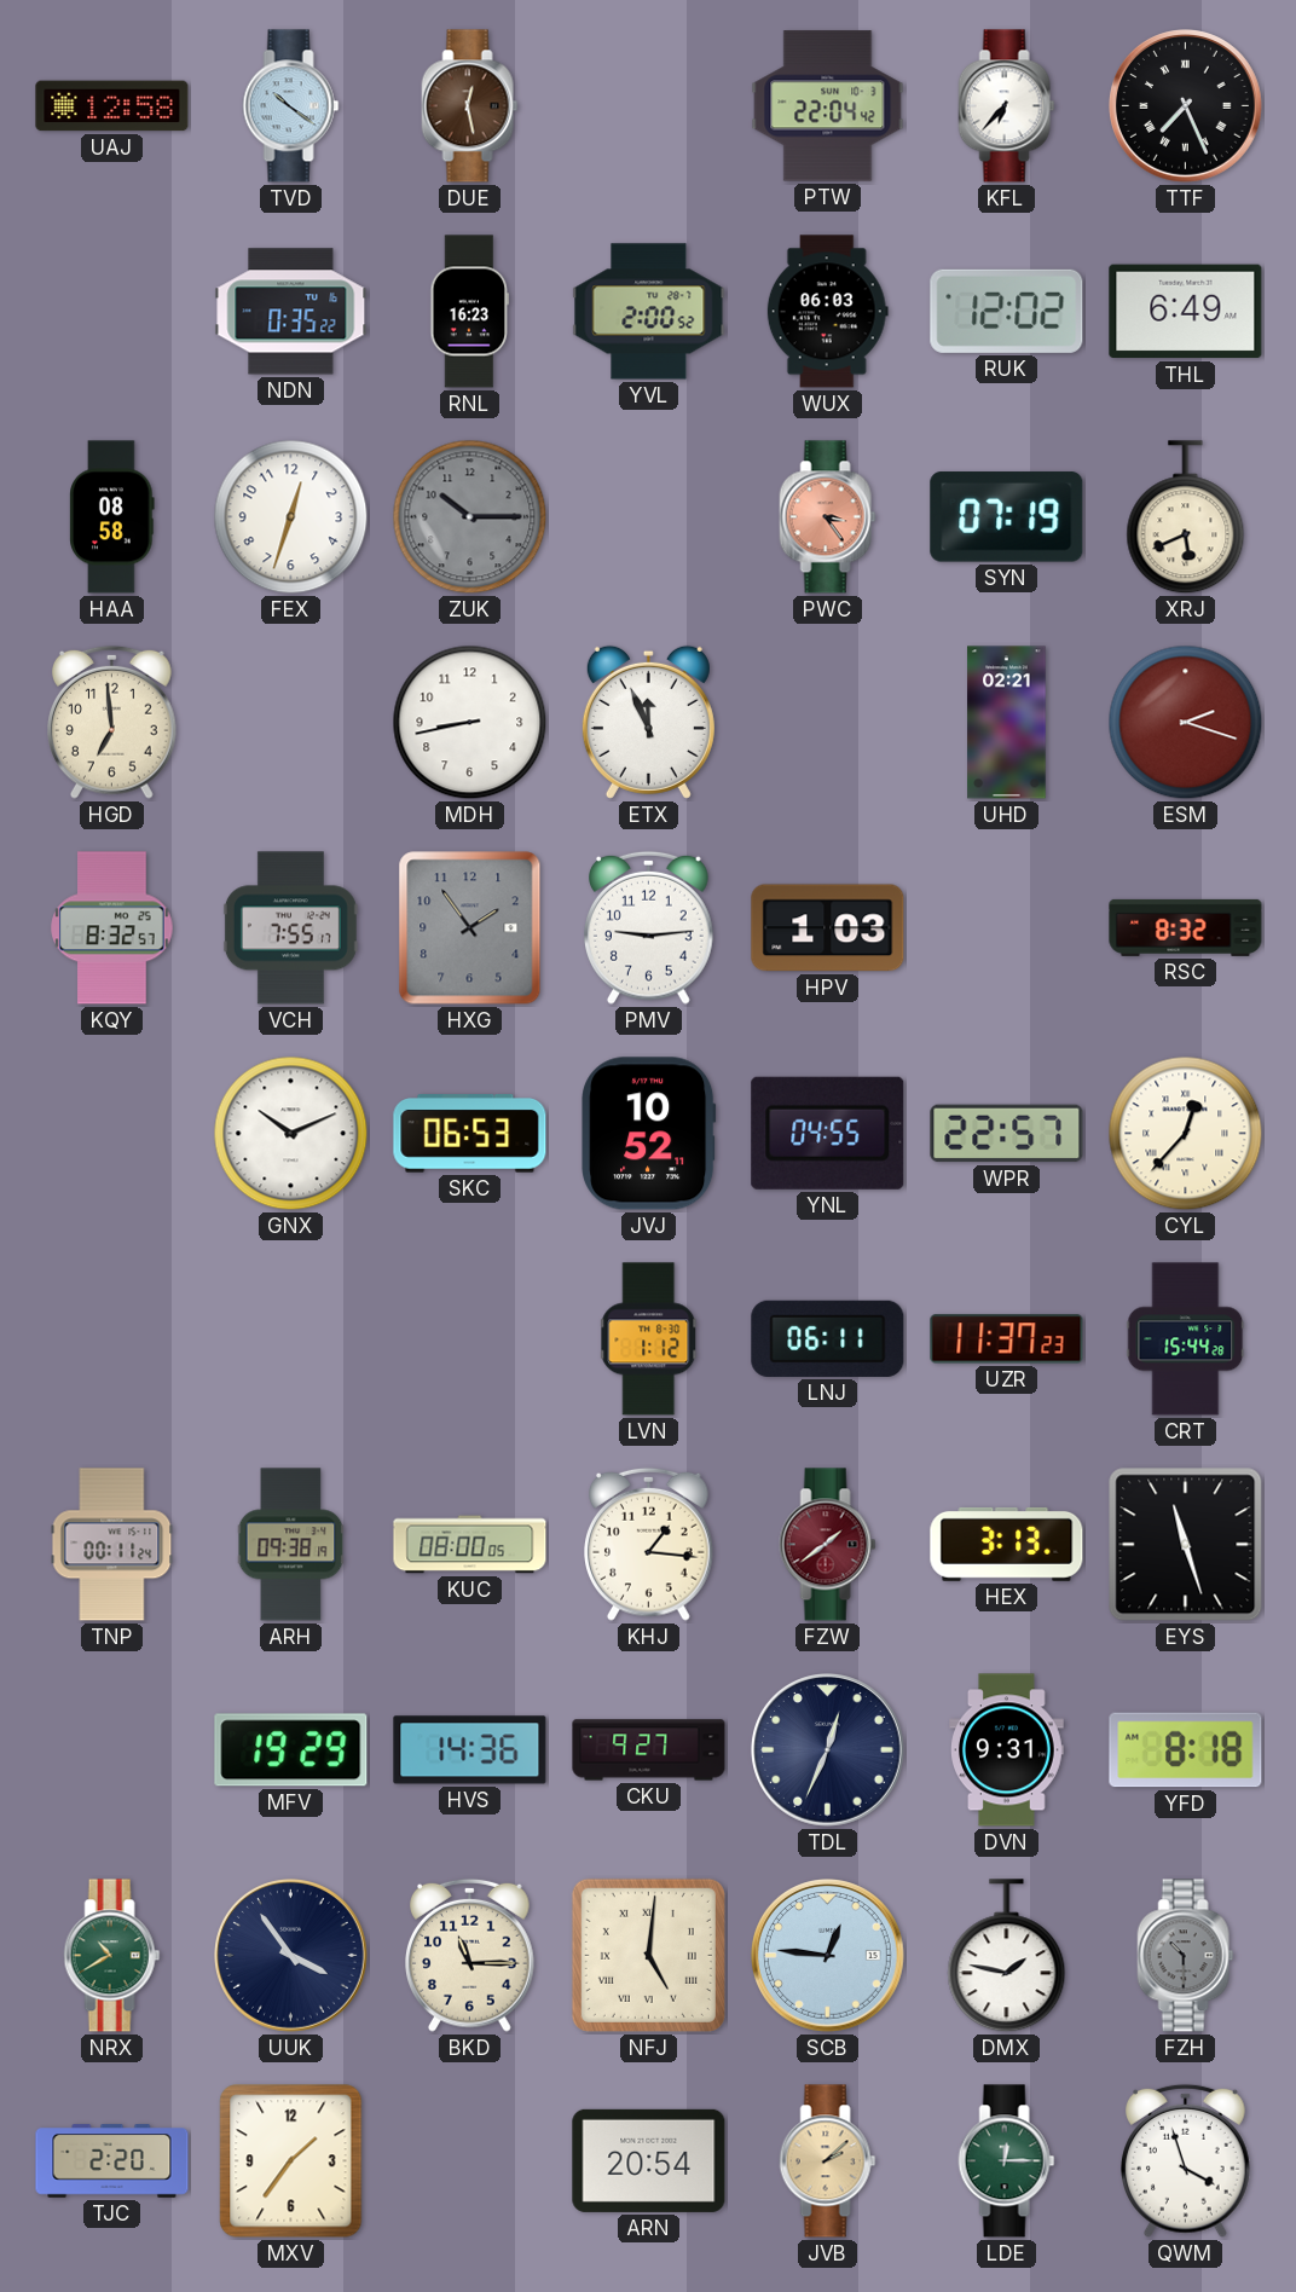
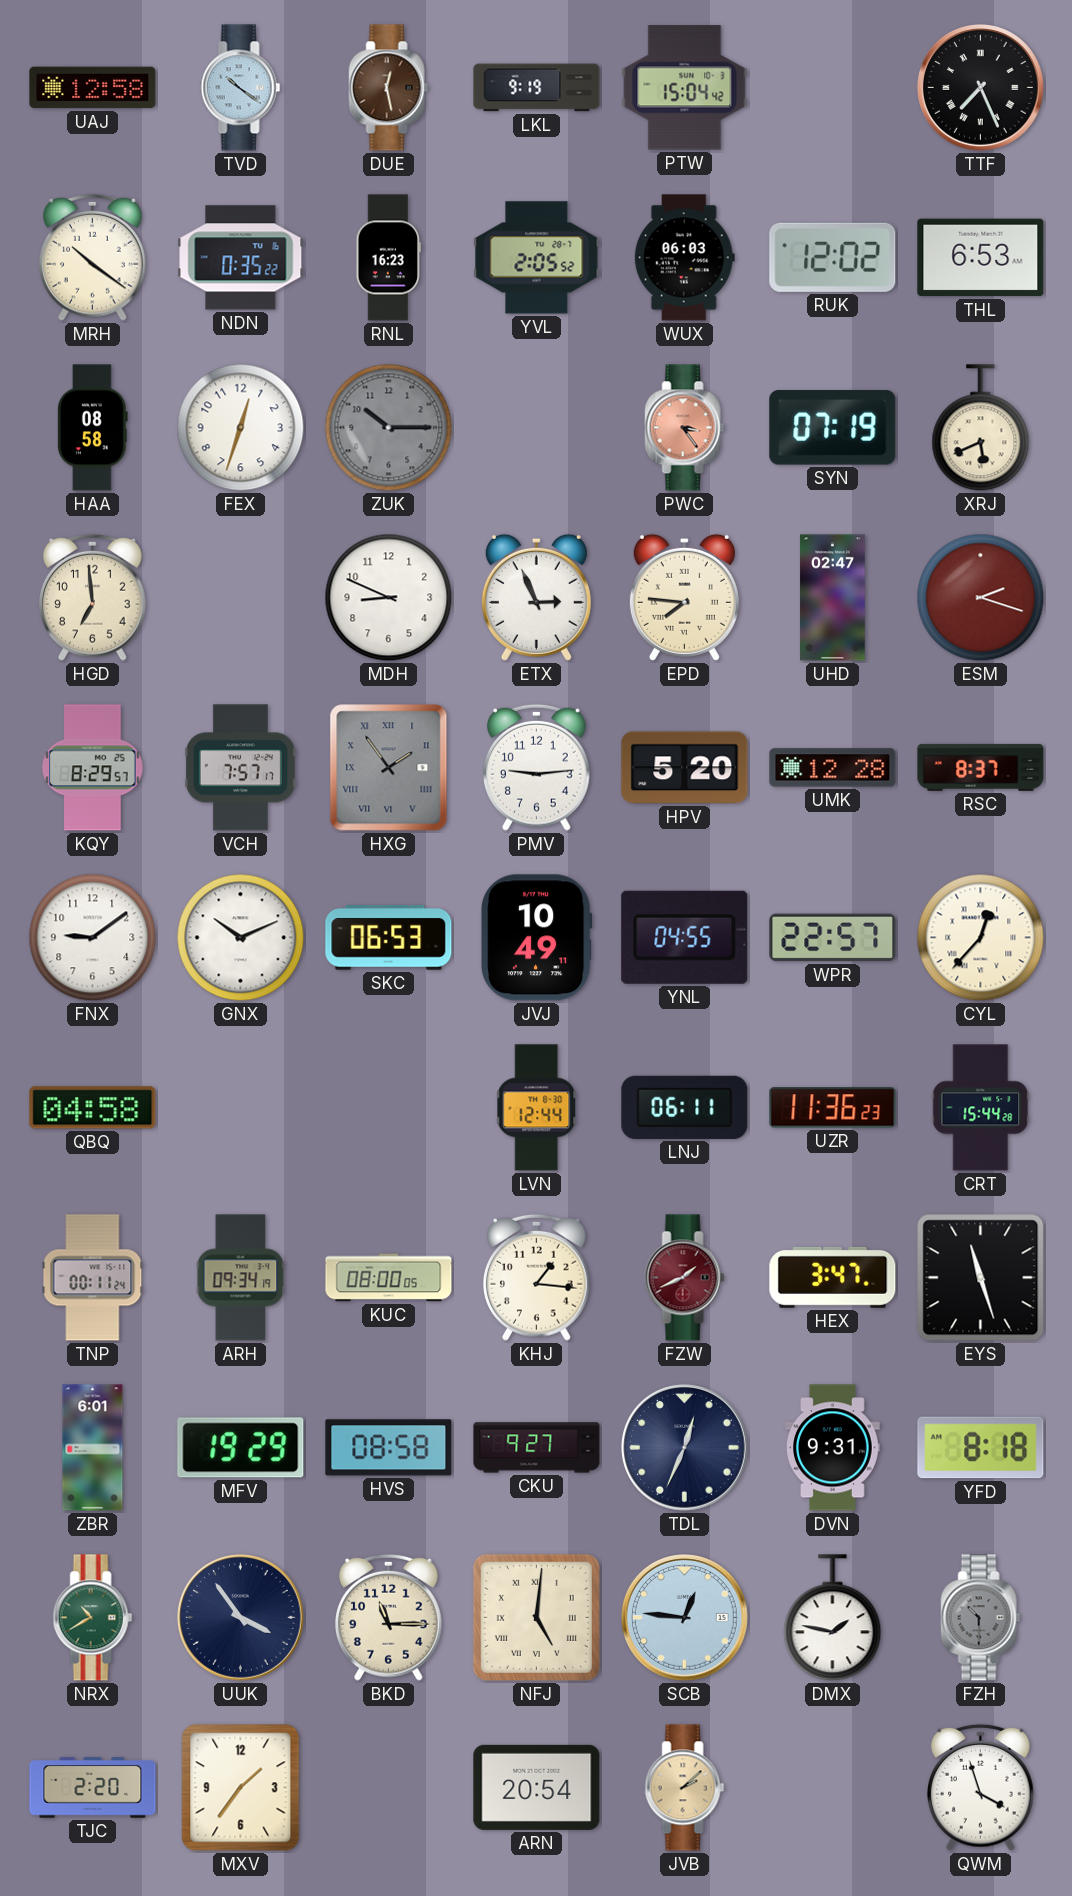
LKL: none -> 9:19 (537, 88)
PTW: 22:04 -> 15:04 (685, 88)
KFL: 6:37 -> none (1007, 106)
MRH: none -> 10:21 (93, 257)
YVL: 2:00 -> 2:05 (537, 258)
THL: 6:49 -> 6:53 (981, 258)
MDH: 8:43 -> 8:49 (389, 598)
ETX: 11:56 -> 2:56 (536, 597)
EPD: none -> 7:46 (684, 597)
UHD: 02:21 -> 02:47 (833, 598)
KQY: 8:32 -> 8:29 (93, 768)
VCH: 7:55 -> 7:57 (240, 768)
HXG numerals: Arabic -> Roman (389, 768)
HPV: 1:03 -> 5:20 (685, 768)
UMK: none -> 12:28 (833, 768)
RSC: 8:32 -> 8:37 (981, 767)
FNX: none -> 9:09 (93, 938)
JVJ: 10:52 -> 10:49 (537, 938)
QBQ: none -> 04:58 (93, 1108)
LVN: 1:12 -> 12:44 (537, 1108)
UZR: 11:37 -> 11:36 (833, 1108)
ARH: 09:38 -> 09:34 (241, 1278)
FZW: 1:39 -> 1:41 (685, 1278)
HEX: 3:13 -> 3:47 (833, 1277)
ZBR: none -> 6:01 (93, 1448)
HVS: 14:36 -> 08:58 (389, 1448)
LDE: 12:15 -> none (1007, 2161)
